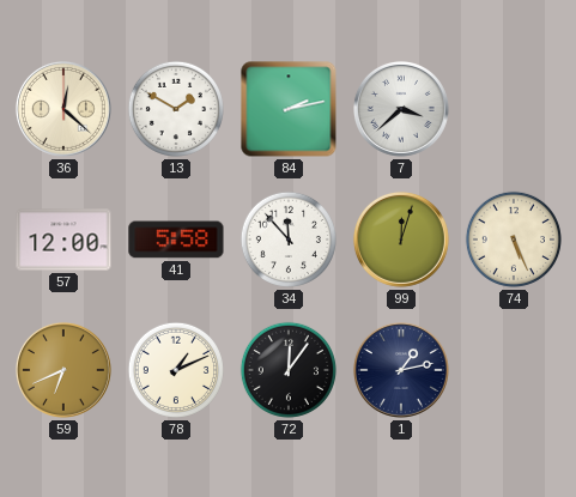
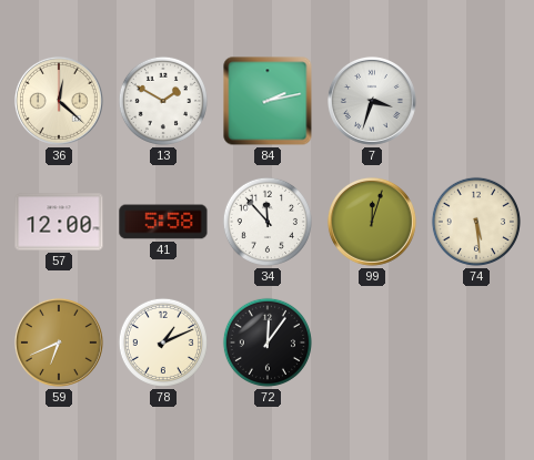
7: 3:38 -> 3:33 (372, 101)
74: 5:26 -> 5:29 (476, 222)
1: 1:13 -> none (401, 370)
